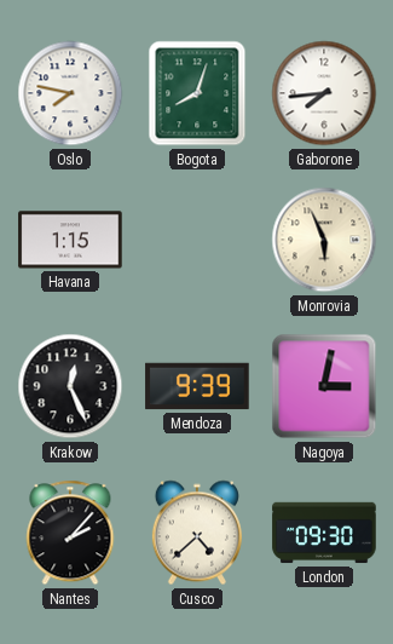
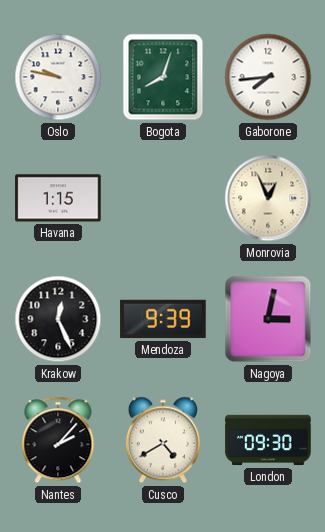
Oslo: 7:47 -> 9:47 (58, 77)
Monrovia: 5:56 -> 12:56 (268, 198)
Cusco: 4:38 -> 4:40 (163, 440)
